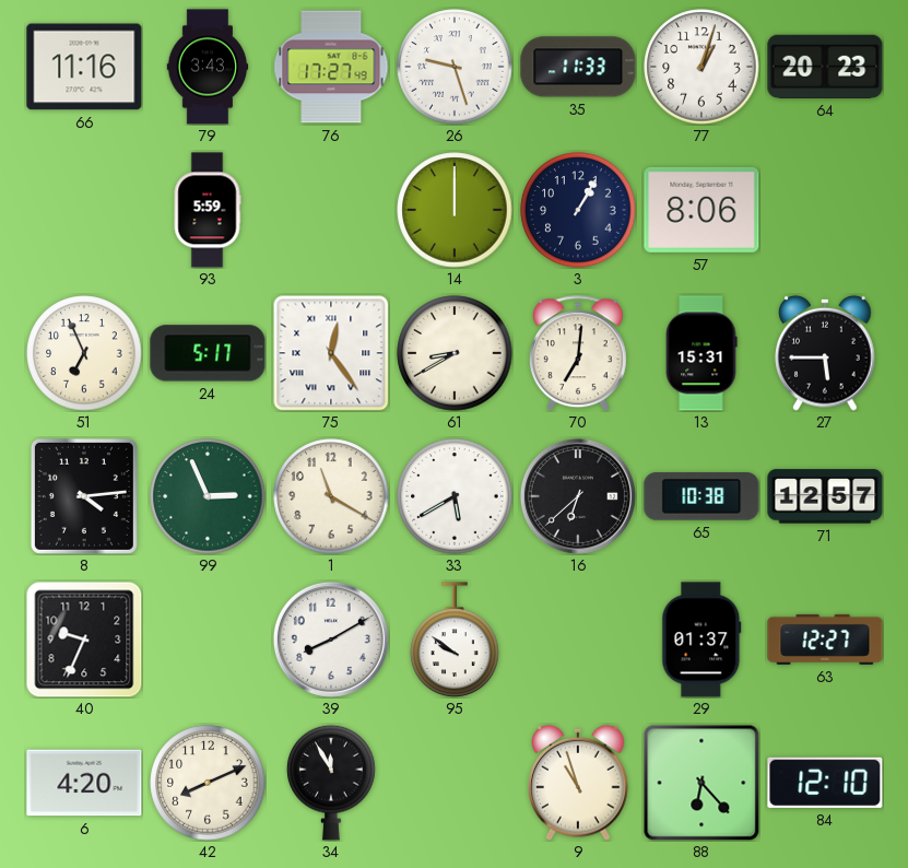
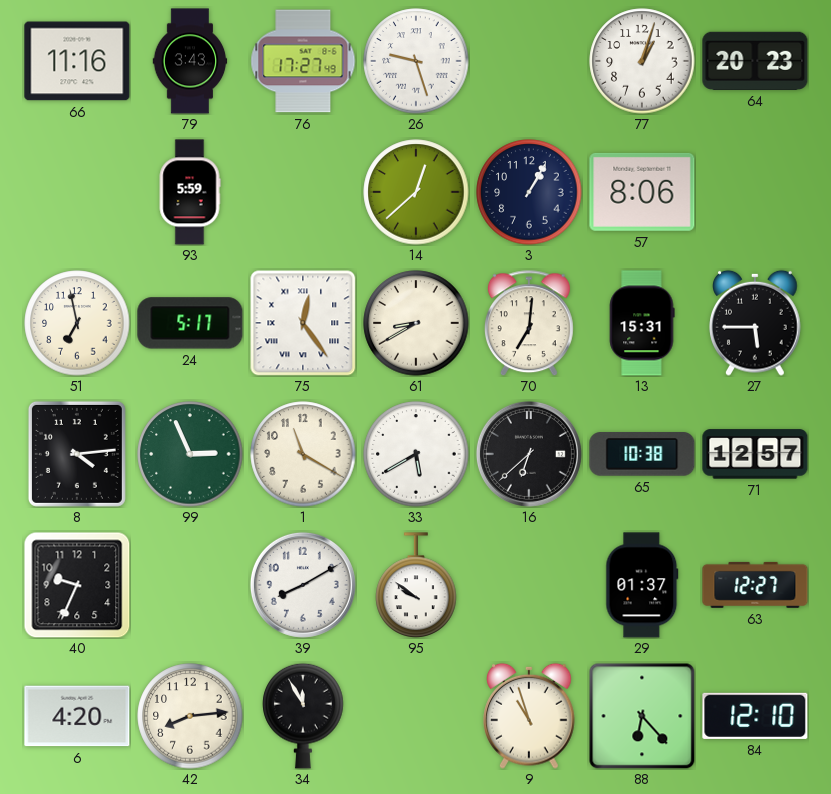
35: 11:33 -> none (578, 67)
14: 12:00 -> 12:38 (416, 192)
51: 6:56 -> 6:58 (77, 323)
42: 8:11 -> 8:14 (190, 716)
